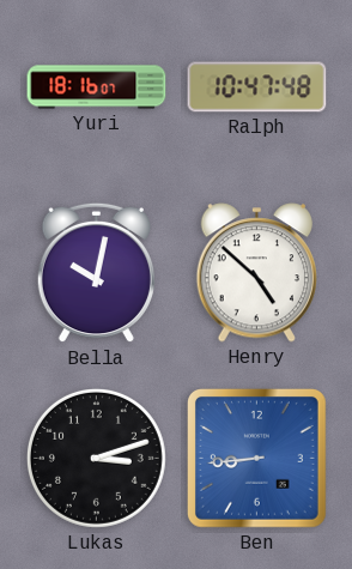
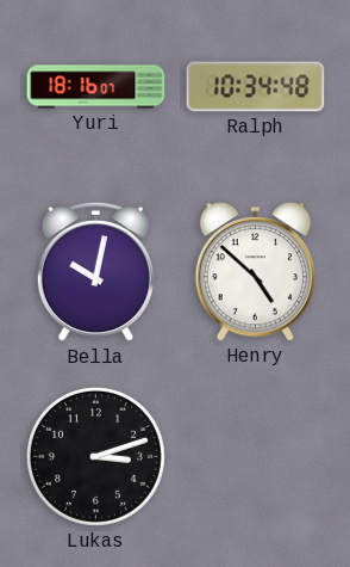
Ralph: 10:47 -> 10:34 (256, 87)
Ben: 8:44 -> none (257, 459)
